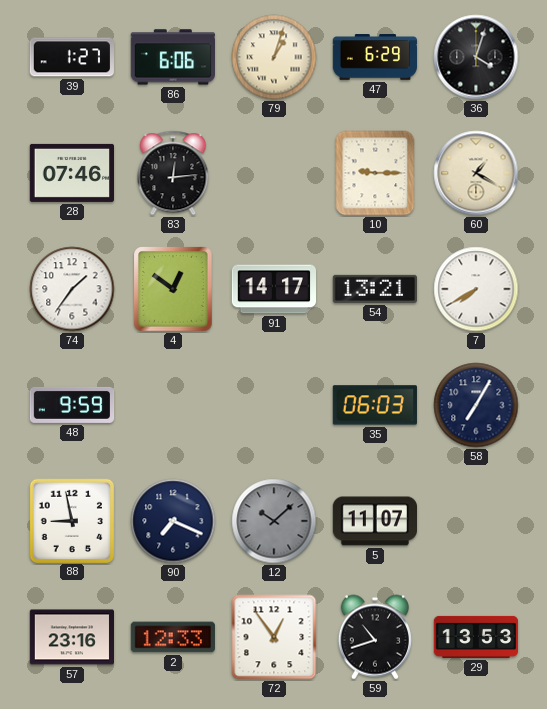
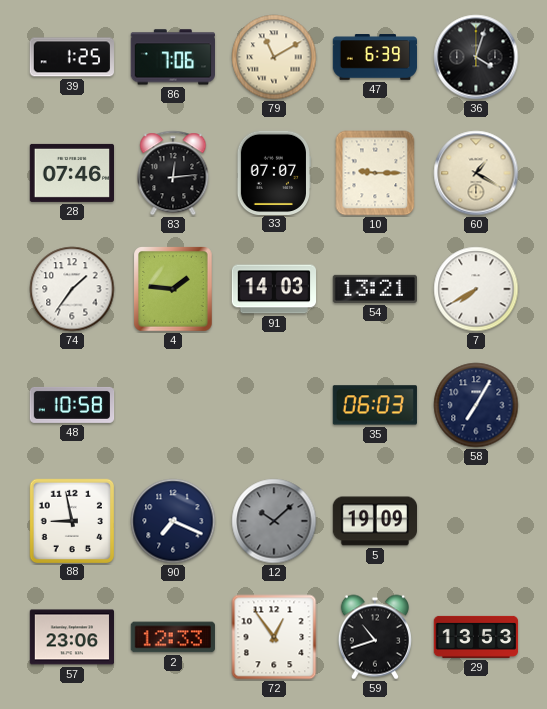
39: 1:27 -> 1:25 (72, 57)
86: 6:06 -> 7:06 (172, 57)
79: 1:03 -> 11:10 (274, 57)
47: 6:29 -> 6:39 (375, 57)
33: none -> 07:07 (274, 172)
4: 12:51 -> 1:46 (173, 289)
91: 14:17 -> 14:03 (273, 289)
48: 9:59 -> 10:58 (72, 405)
5: 11:07 -> 19:09 (375, 521)
57: 23:16 -> 23:06 (71, 637)
